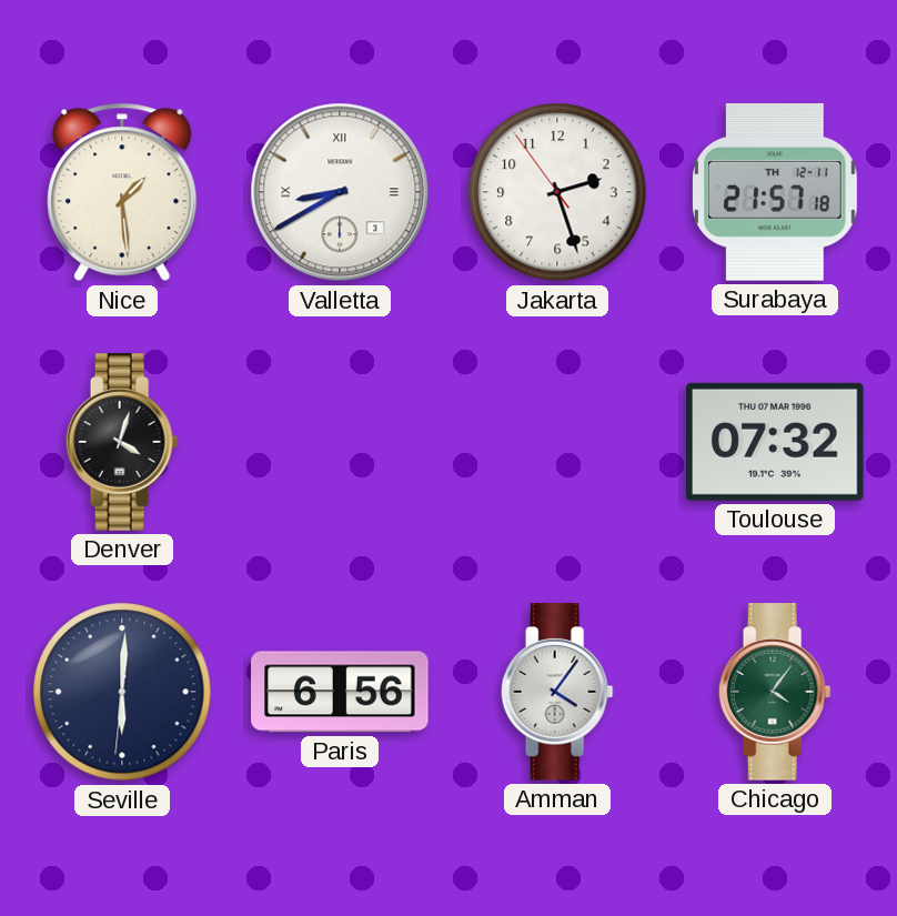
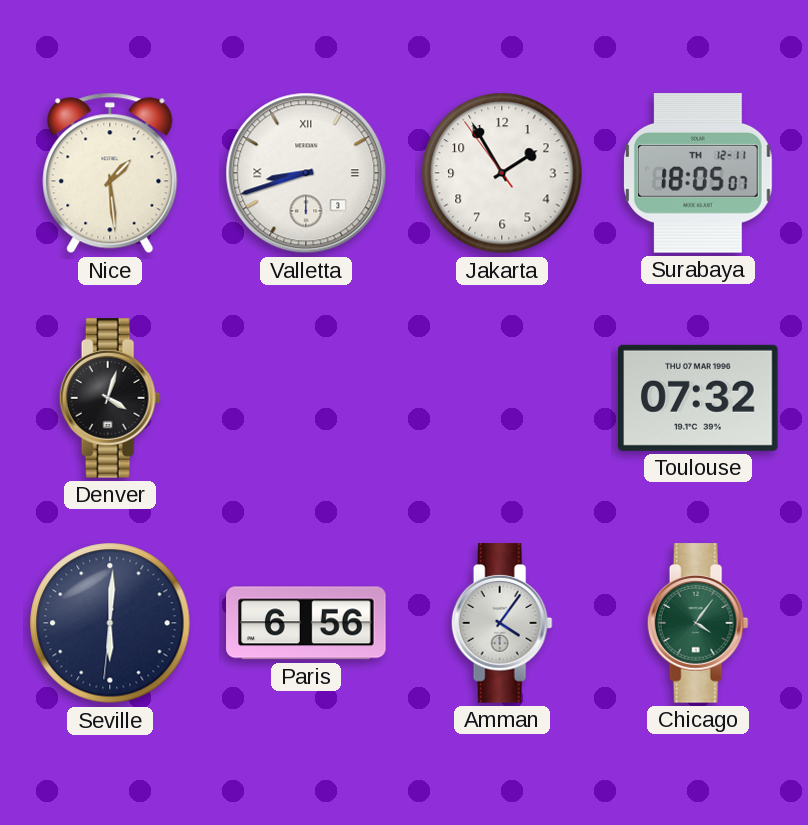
Valletta: 8:40 -> 8:42 (306, 173)
Jakarta: 2:26 -> 1:54 (502, 173)
Surabaya: 21:57 -> 18:05 (698, 173)
